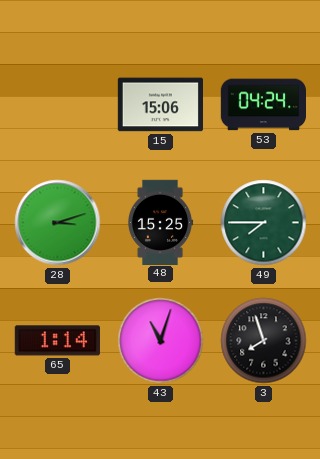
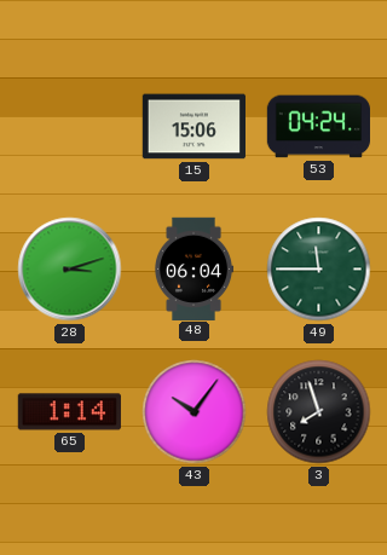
48: 15:25 -> 06:04 (193, 268)
49: 7:45 -> 11:45 (319, 270)
43: 11:03 -> 10:06 (195, 412)
